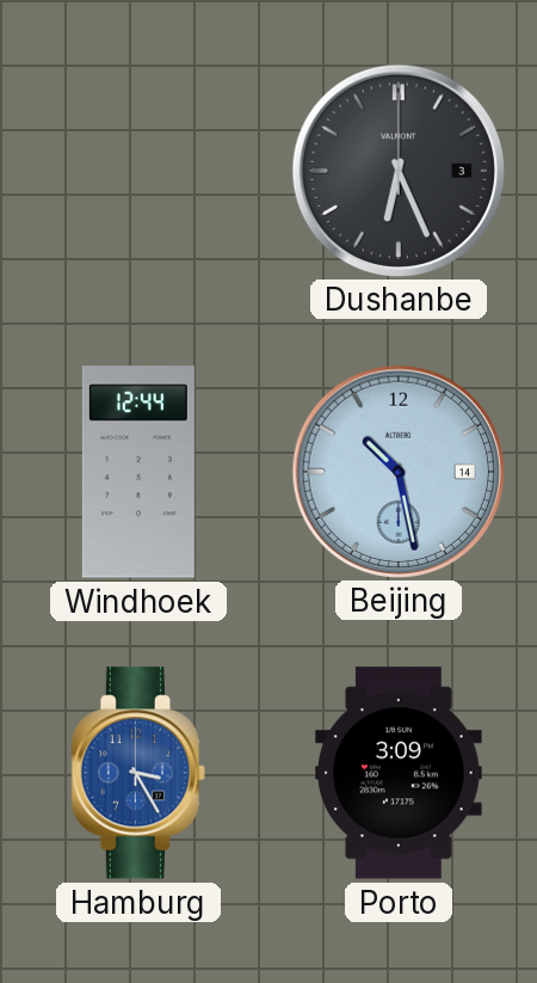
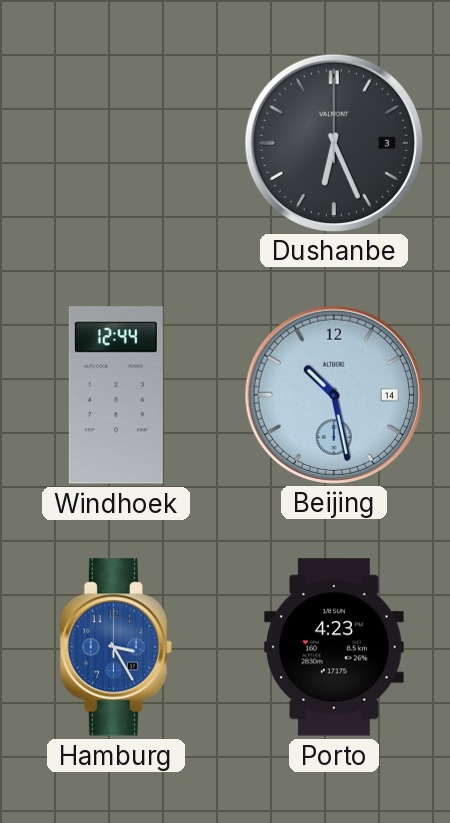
Porto: 3:09 -> 4:23 (334, 647)
